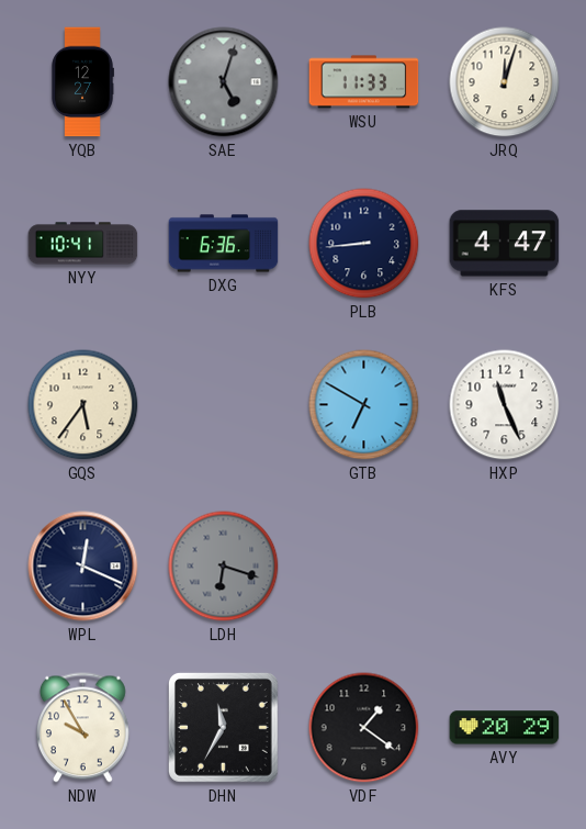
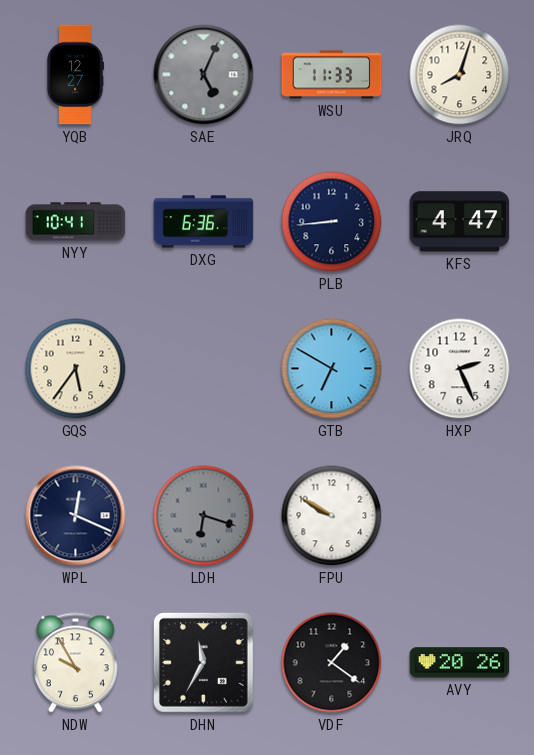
SAE: 5:03 -> 5:04 (204, 75)
JRQ: 12:03 -> 8:03 (460, 75)
HXP: 11:26 -> 2:26 (460, 369)
FPU: none -> 9:50 (332, 516)
AVY: 20:29 -> 20:26 (460, 663)
